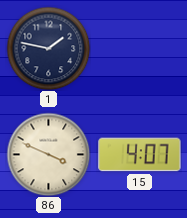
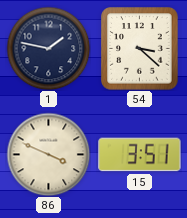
54: none -> 3:22 (140, 49)
15: 4:07 -> 3:51 (140, 155)
